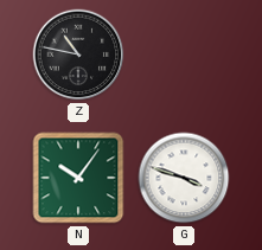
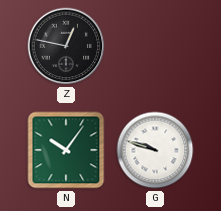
Z: 10:47 -> 12:47 (66, 46)
G: 3:48 -> 9:48 (155, 150)
